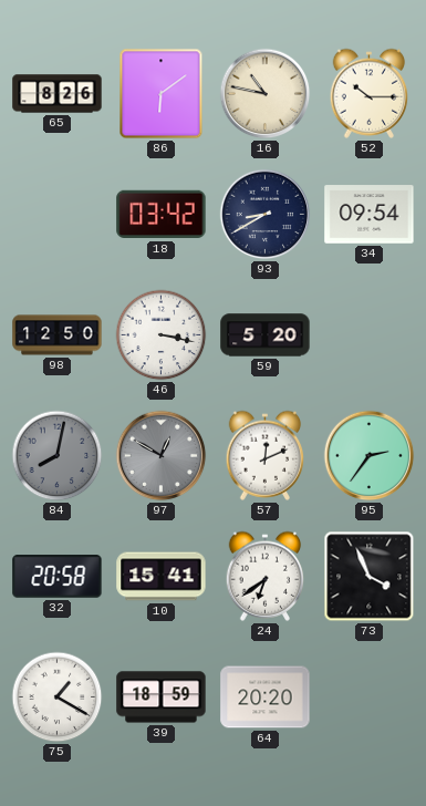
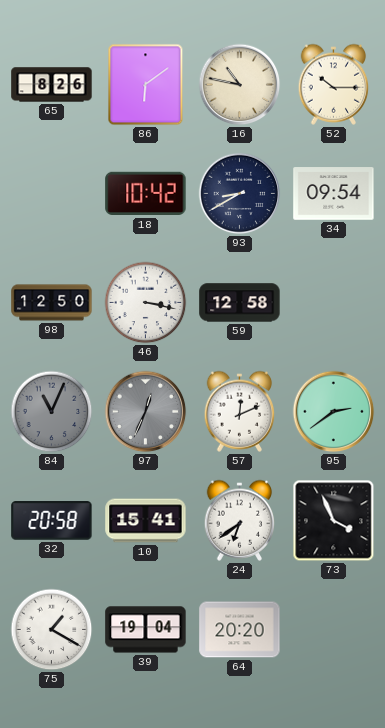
18: 03:42 -> 10:42 (146, 194)
59: 5:20 -> 12:58 (240, 303)
84: 8:02 -> 11:04 (52, 412)
97: 12:50 -> 12:34 (146, 412)
95: 2:36 -> 2:39 (334, 412)
39: 18:59 -> 19:04 (146, 630)
